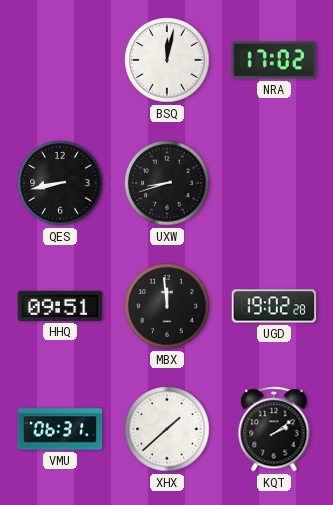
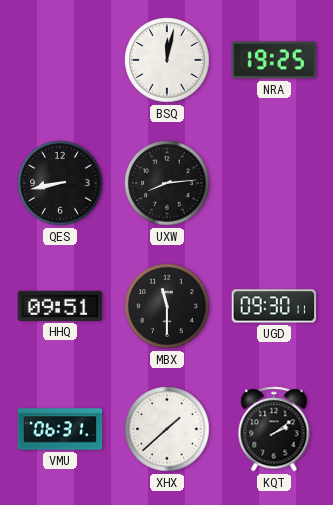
NRA: 17:02 -> 19:25 (274, 60)
UXW: 8:42 -> 8:14 (167, 183)
MBX: 11:59 -> 11:30 (167, 306)
UGD: 19:02 -> 09:30 (274, 306)
